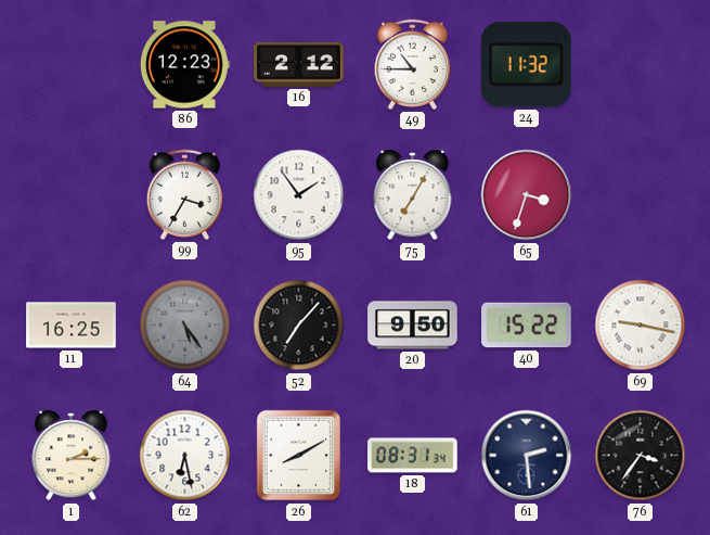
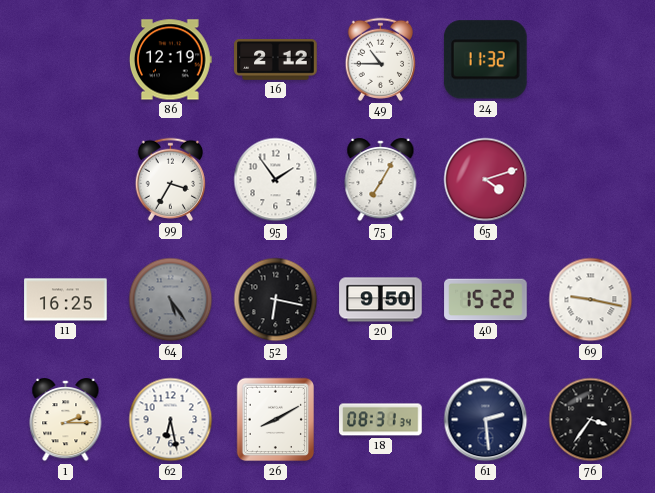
86: 12:23 -> 12:19 (170, 60)
65: 3:33 -> 4:12 (486, 180)
52: 7:07 -> 6:17 (276, 300)
